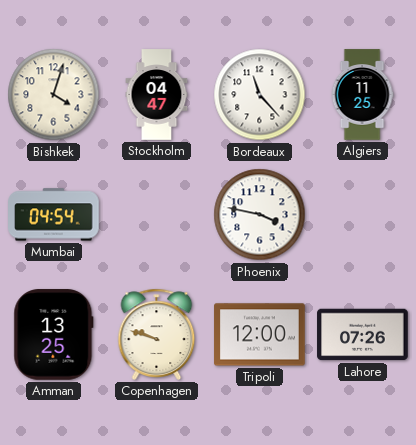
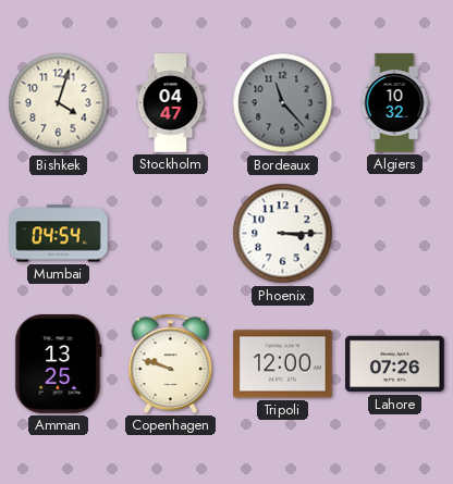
Bordeaux dial: white -> grey (283, 103)
Algiers: 11:25 -> 10:32 (394, 103)
Phoenix: 3:47 -> 3:15 (283, 234)
